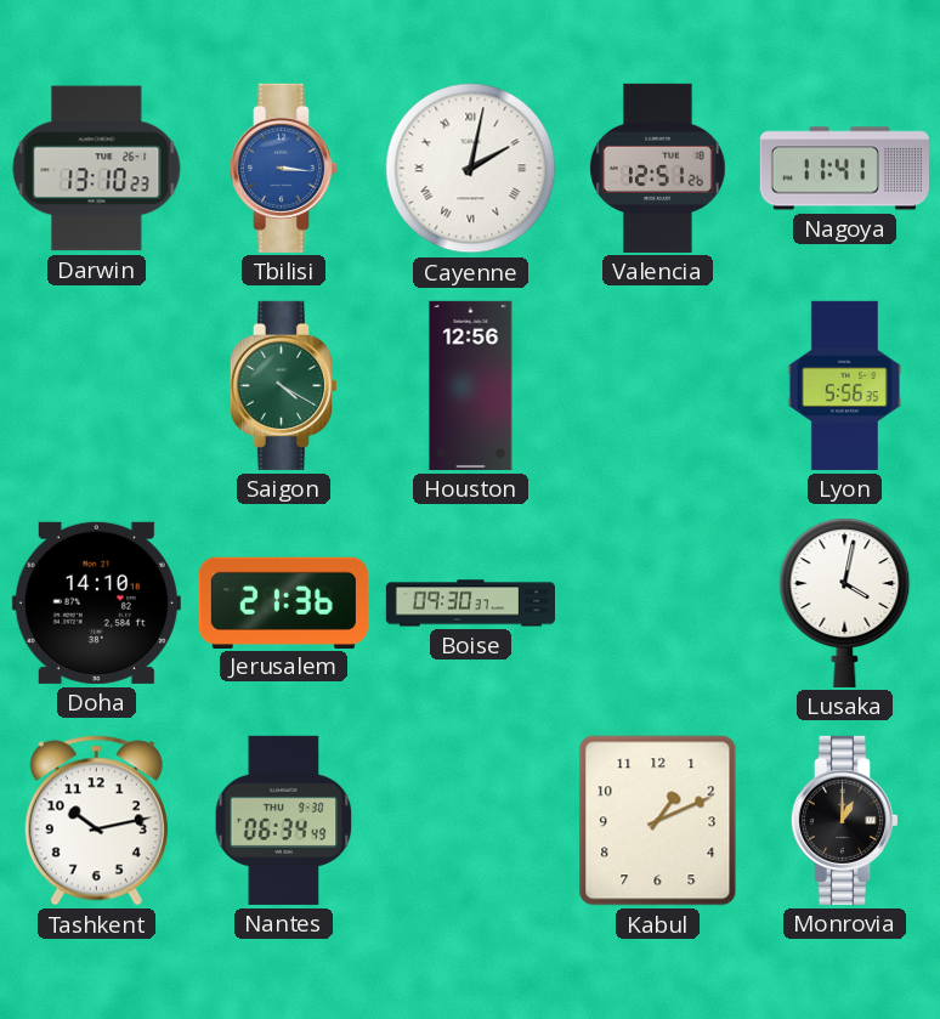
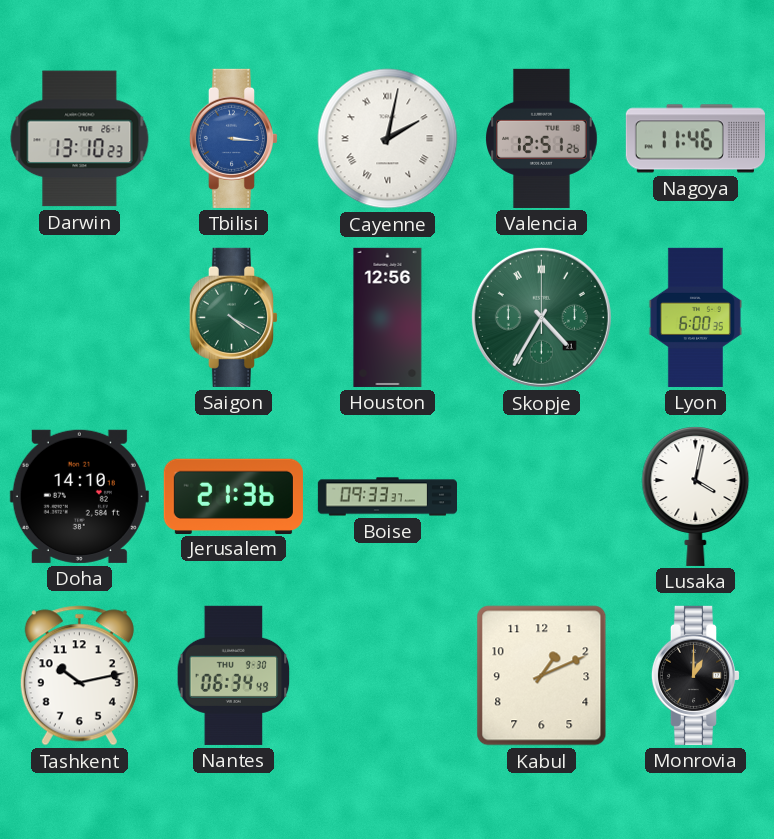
Nagoya: 11:41 -> 11:46 (695, 139)
Skopje: none -> 4:35 (541, 317)
Lyon: 5:56 -> 6:00 (695, 317)
Boise: 09:30 -> 09:33 (387, 497)
